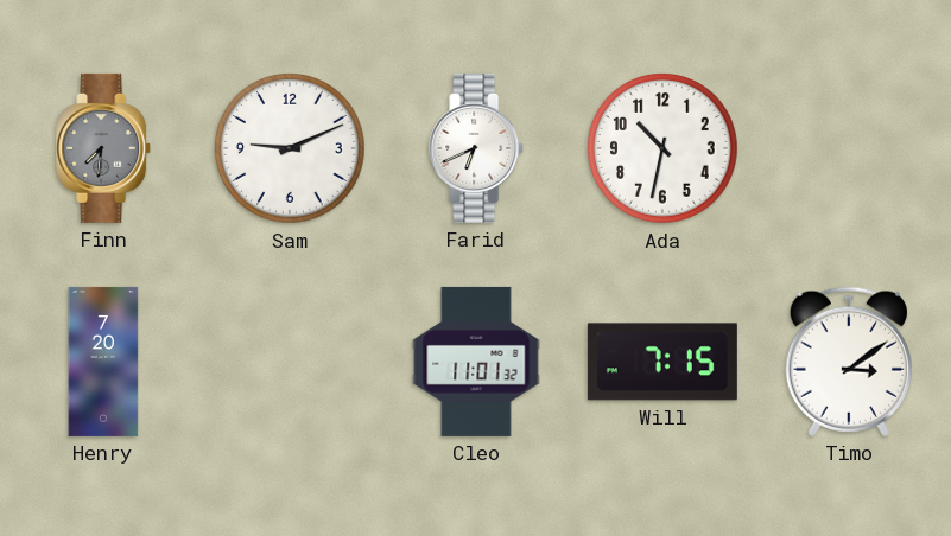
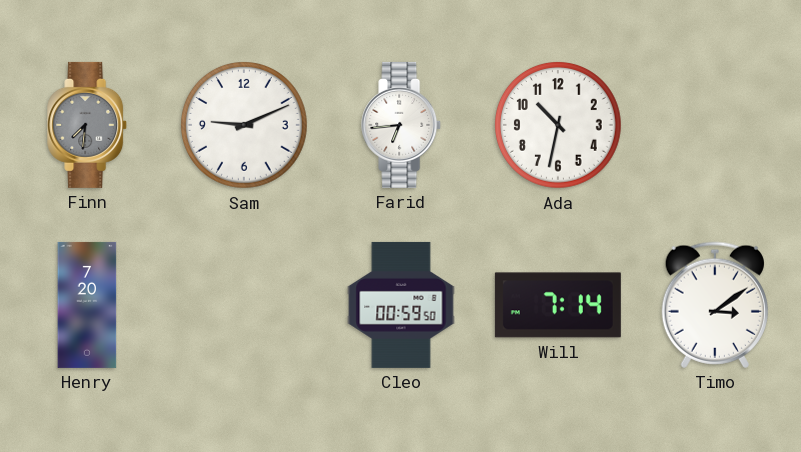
Farid: 6:41 -> 6:44 (402, 125)
Cleo: 11:01 -> 00:59 (401, 305)
Will: 7:15 -> 7:14 (558, 305)
